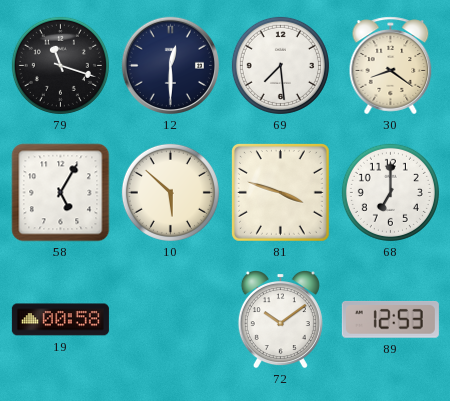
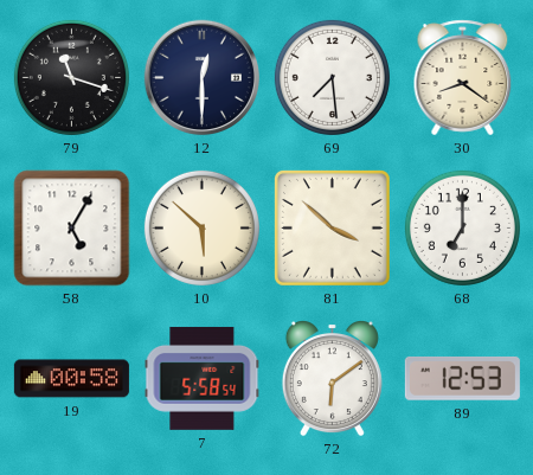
81: 3:48 -> 3:52 (332, 227)
7: none -> 5:58 (203, 378)
72: 10:09 -> 6:09 (332, 379)
